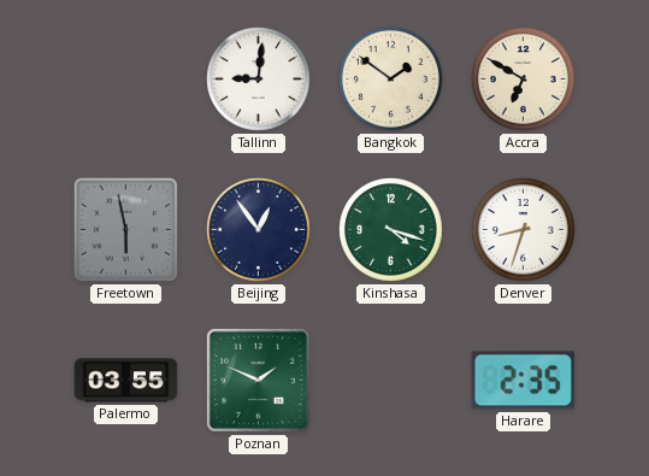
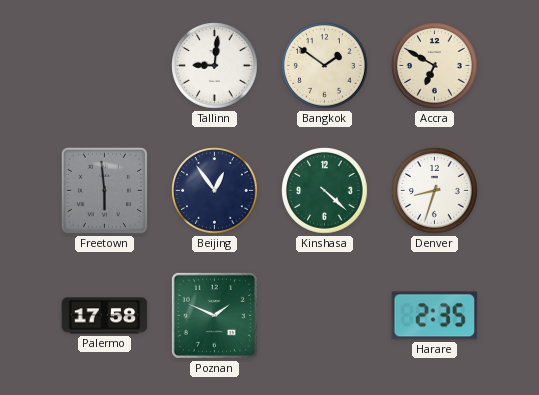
Freetown: 5:58 -> 5:59 (104, 190)
Kinshasa: 4:18 -> 4:22 (325, 191)
Palermo: 03:55 -> 17:58 (105, 316)
